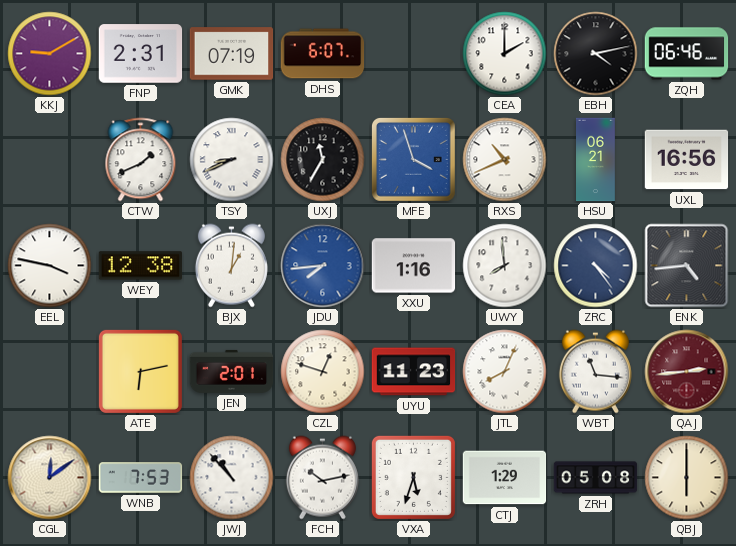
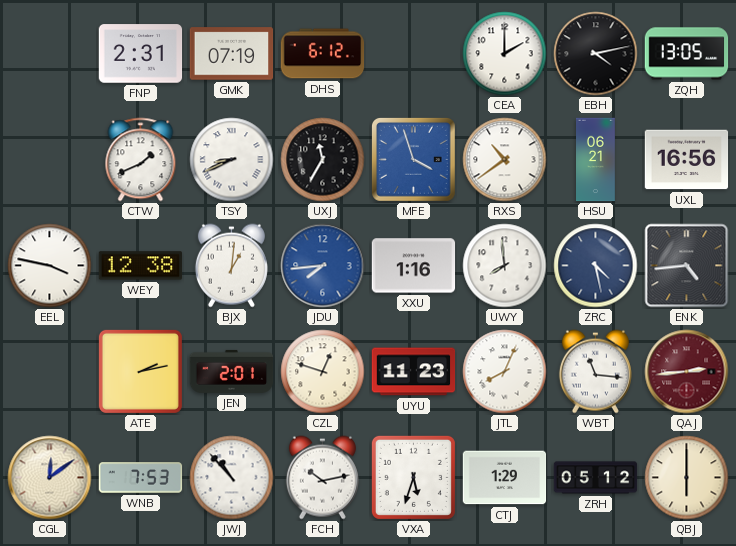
KKJ: 9:10 -> none (50, 54)
DHS: 6:07 -> 6:12 (323, 54)
ZQH: 06:46 -> 13:05 (687, 54)
RXS: 10:41 -> 10:39 (505, 160)
ZRC: 4:24 -> 4:28 (596, 266)
ATE: 6:13 -> 2:13 (140, 371)
ZRH: 05:08 -> 05:12 (596, 478)
